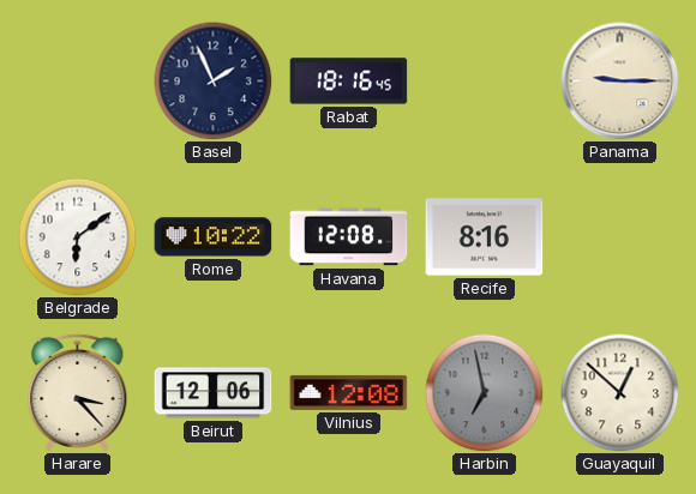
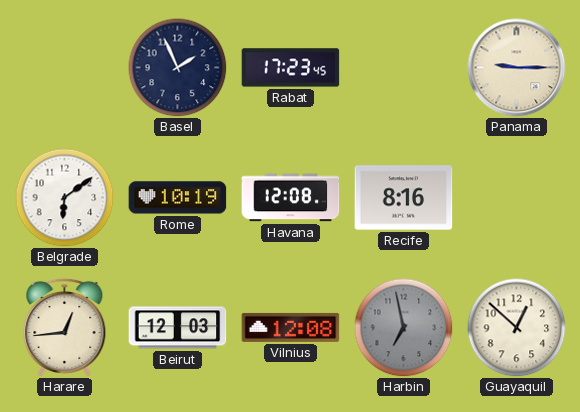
Rabat: 18:16 -> 17:23 (291, 68)
Rome: 10:22 -> 10:19 (178, 198)
Harare: 3:23 -> 12:44 (65, 327)
Beirut: 12:06 -> 12:03 (178, 328)
